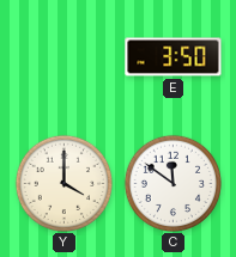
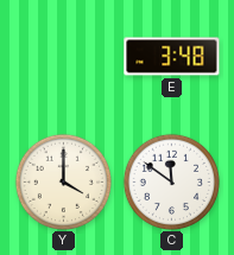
E: 3:50 -> 3:48 (172, 57)
